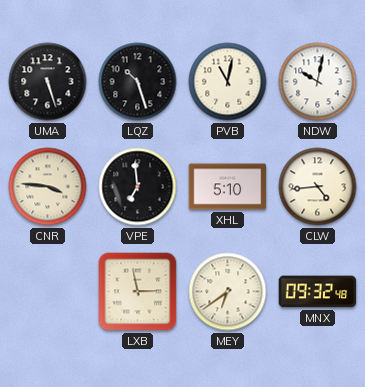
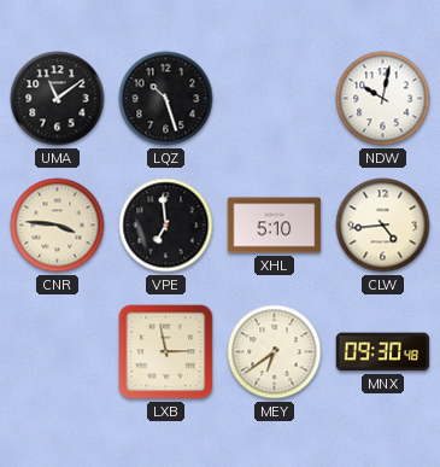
UMA: 5:27 -> 11:09 (58, 99)
PVB: 11:02 -> none (228, 82)
MNX: 09:32 -> 09:30 (383, 352)
